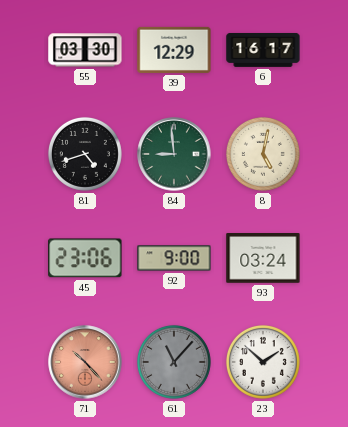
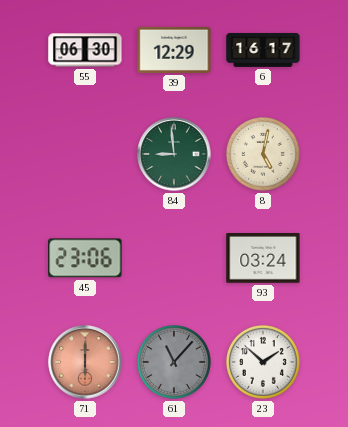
55: 03:30 -> 06:30 (85, 50)
81: 4:42 -> none (85, 154)
92: 9:00 -> none (174, 258)
71: 10:23 -> 6:00 (85, 362)
